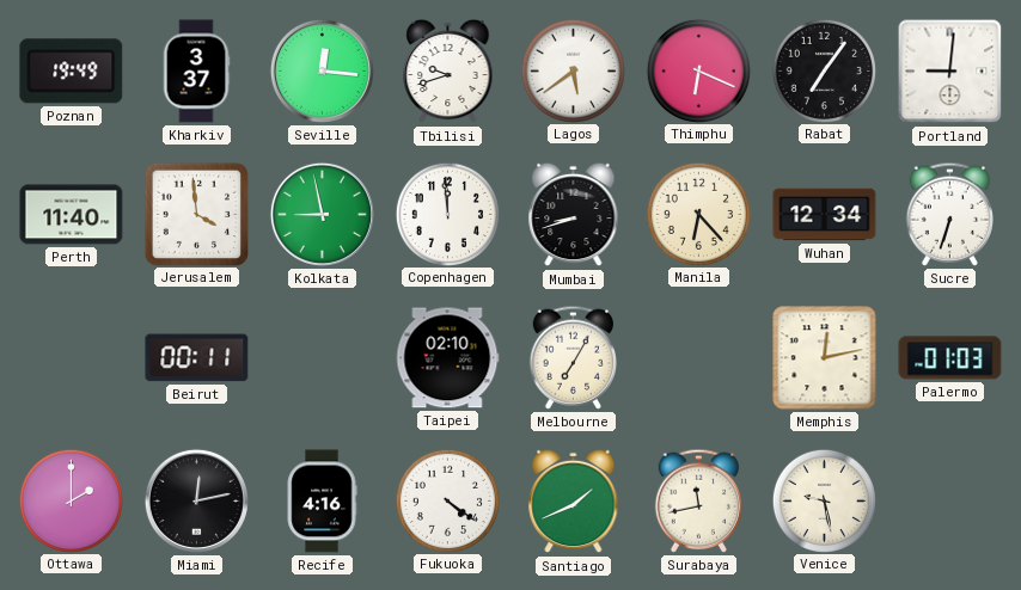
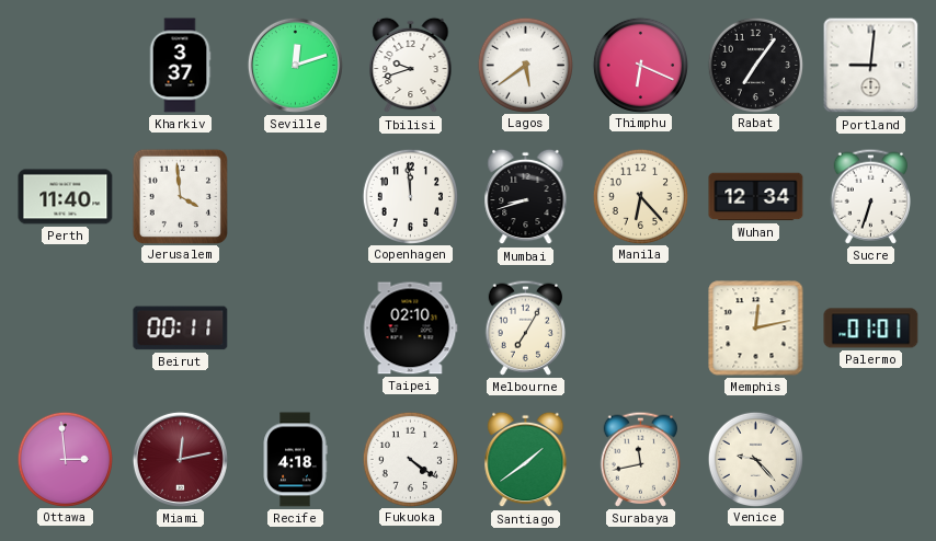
Poznan: 19:49 -> none (72, 72)
Seville: 12:16 -> 12:12 (295, 65)
Kolkata: 8:58 -> none (322, 214)
Palermo: 01:03 -> 01:01 (871, 329)
Ottawa: 2:00 -> 2:59 (65, 459)
Miami dial: black -> burgundy (180, 459)
Recife: 4:16 -> 4:18 (295, 460)
Santiago: 1:41 -> 1:39 (526, 460)
Venice: 9:28 -> 9:23 (755, 459)
